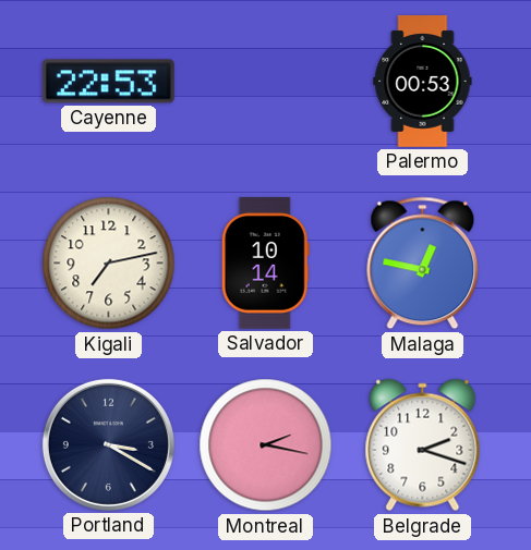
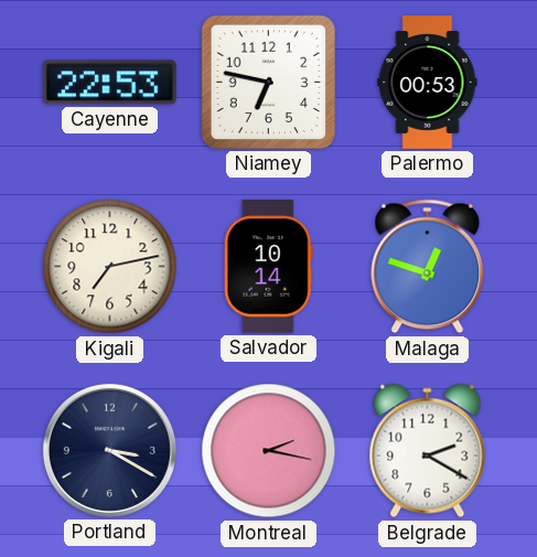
Niamey: none -> 6:47 (268, 82)
Malaga: 12:47 -> 12:48 (428, 267)
Belgrade: 2:18 -> 2:20 (428, 451)
